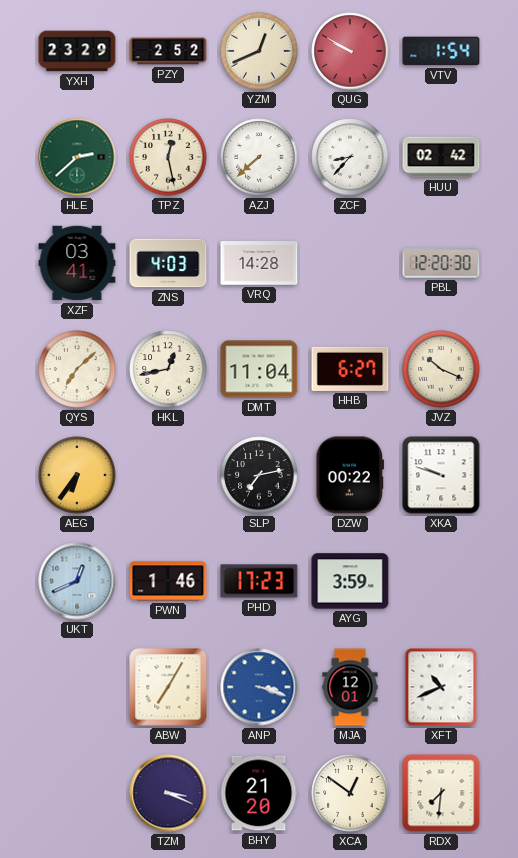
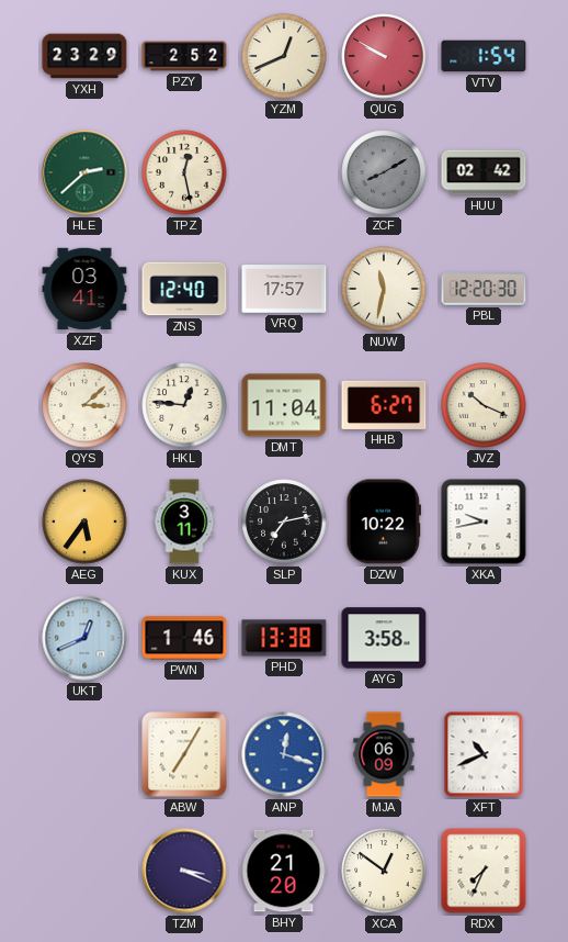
AZJ: 7:38 -> none (259, 157)
ZCF: 8:37 -> 8:10 (384, 172)
ZCF dial: white -> grey (384, 172)
ZNS: 4:03 -> 12:40 (184, 289)
VRQ: 14:28 -> 17:57 (284, 289)
NUW: none -> 11:32 (384, 289)
QYS: 7:08 -> 3:08 (84, 405)
HKL: 12:43 -> 12:46 (184, 405)
AEG: 6:36 -> 5:36 (84, 522)
KUX: none -> 3:11 (184, 522)
DZW: 00:22 -> 10:22 (383, 522)
XKA: 9:48 -> 9:43 (484, 522)
PHD: 17:23 -> 13:38 (284, 638)
AYG: 3:59 -> 3:58 (384, 638)
ANP: 3:18 -> 12:18 (284, 754)
MJA: 12:01 -> 06:09 (384, 754)
RDX: 7:31 -> 7:34 (484, 871)
